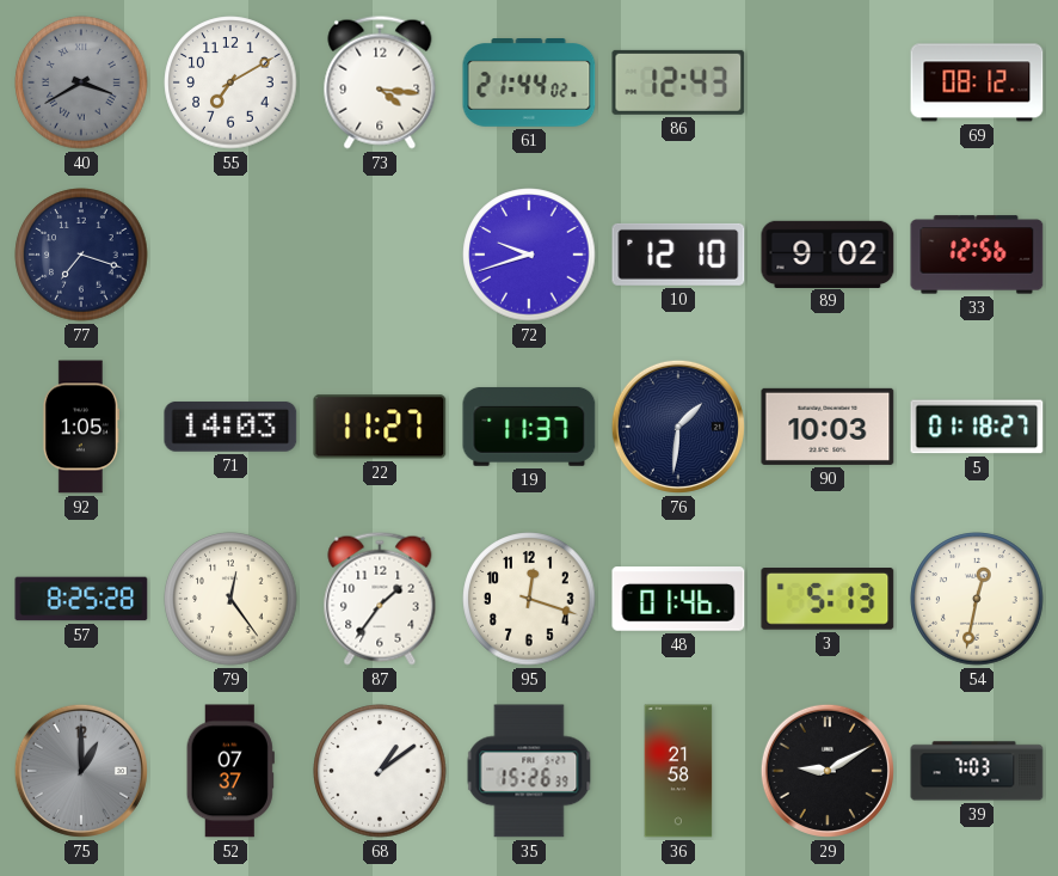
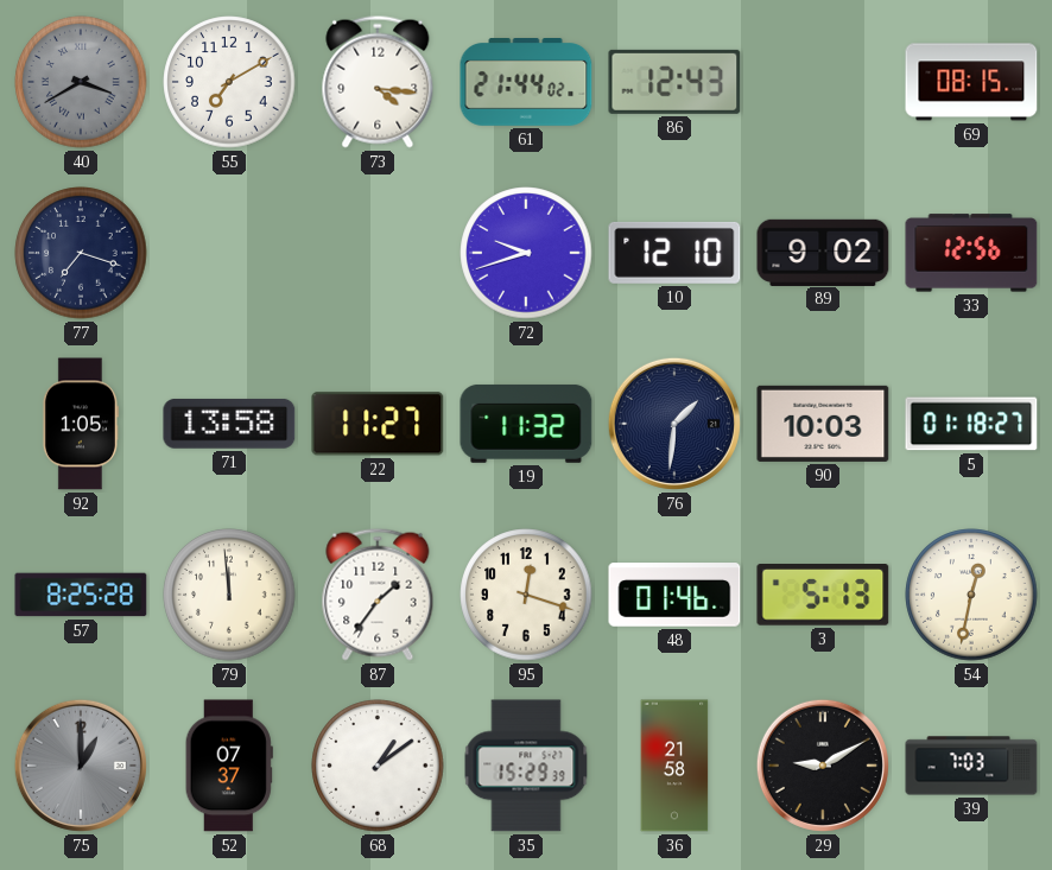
69: 08:12 -> 08:15 (971, 82)
71: 14:03 -> 13:58 (229, 424)
19: 11:37 -> 11:32 (526, 424)
79: 12:24 -> 11:59 (229, 595)
35: 15:26 -> 15:29 (526, 766)
